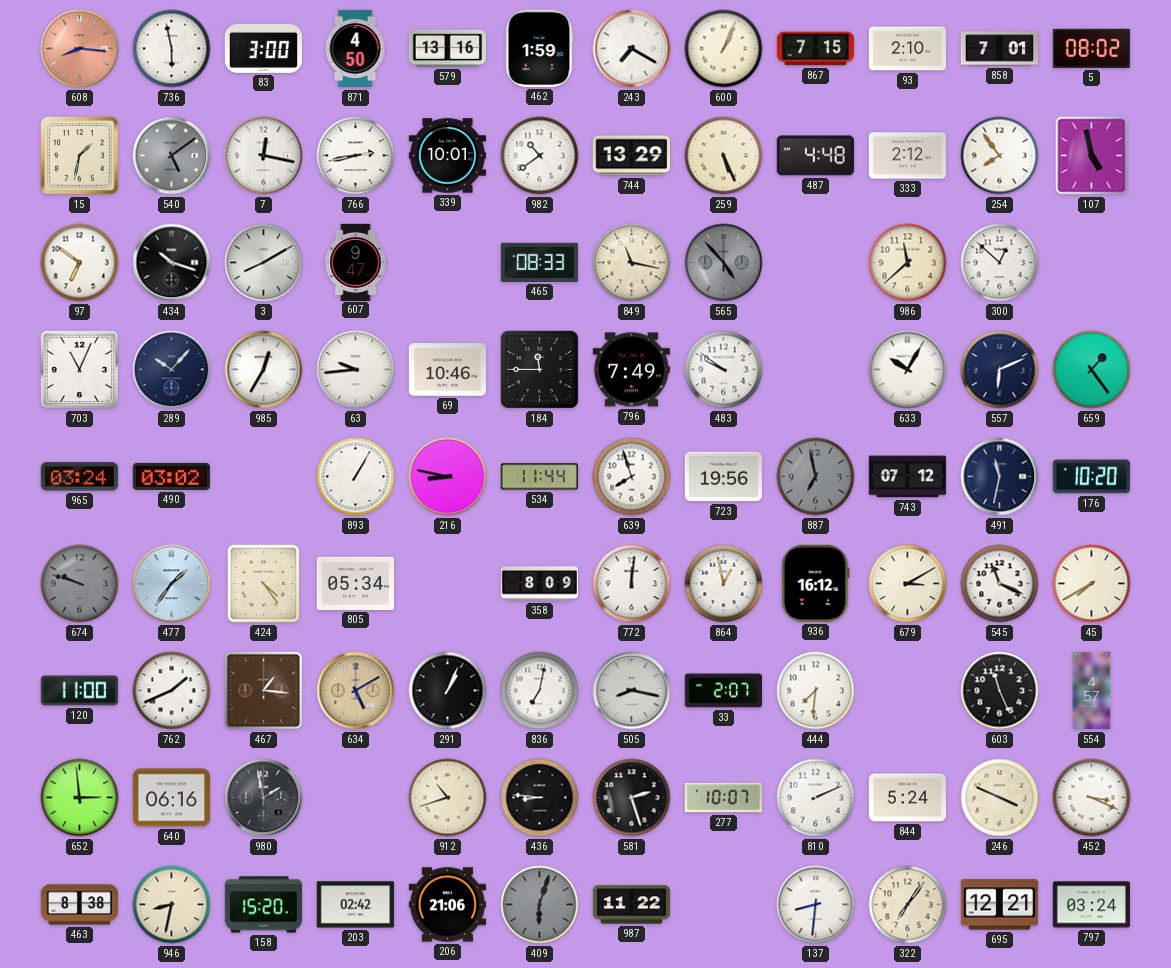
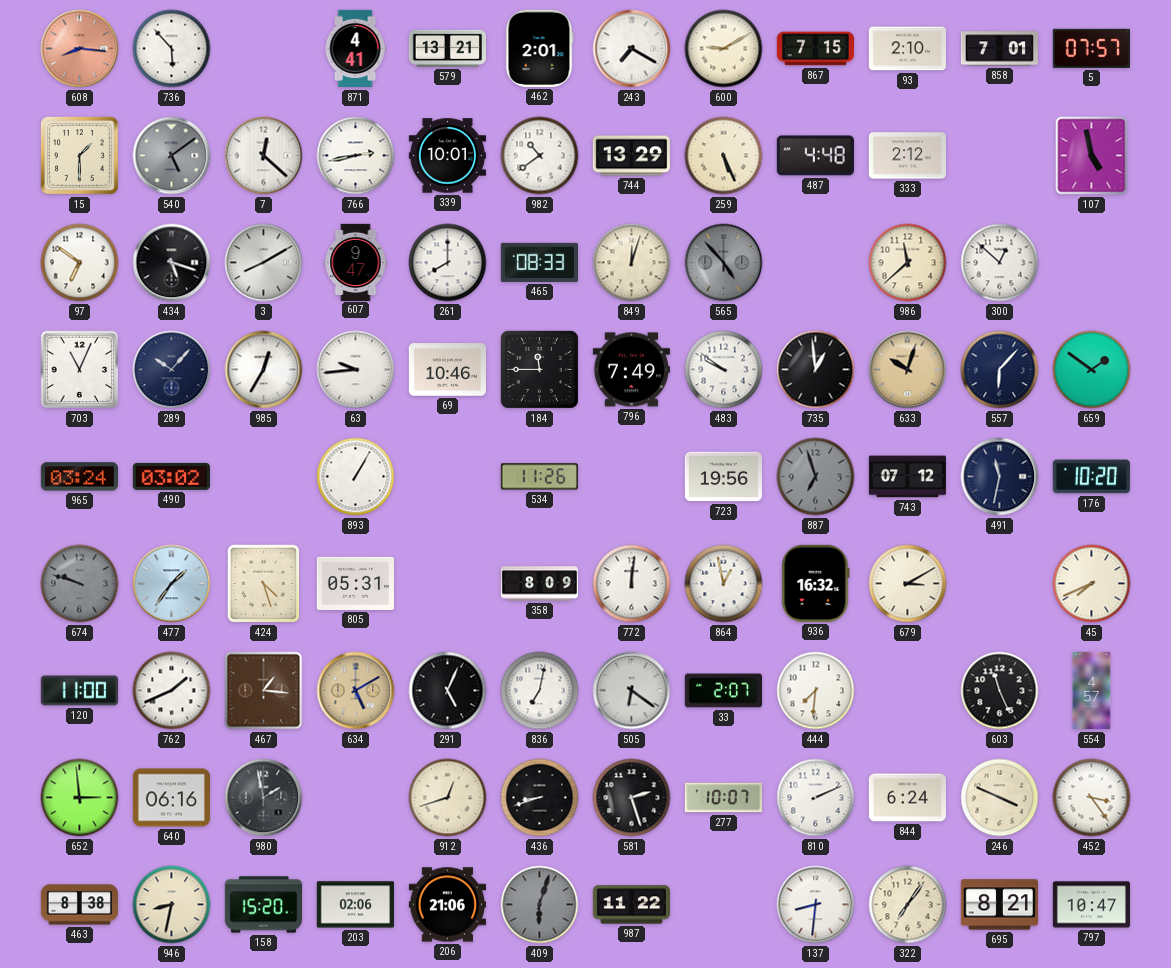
736: 5:58 -> 5:53 (172, 49)
83: 3:00 -> none (263, 48)
871: 4:50 -> 4:41 (355, 49)
579: 13:16 -> 13:21 (447, 48)
462: 1:59 -> 2:01 (539, 48)
600: 1:04 -> 9:10 (724, 49)
5: 08:02 -> 07:57 (1091, 48)
15: 1:32 -> 1:30 (79, 155)
7: 12:17 -> 12:22 (264, 156)
254: 7:54 -> none (1000, 156)
434: 10:18 -> 5:18 (172, 263)
261: none -> 8:00 (448, 263)
849: 11:17 -> 12:03 (632, 263)
735: none -> 12:59 (816, 370)
633: 10:05 -> 10:03 (908, 370)
633 dial: white -> champagne (908, 370)
557: 6:11 -> 6:07 (1000, 370)
659: 1:24 -> 1:51 (1092, 370)
216: 8:47 -> none (448, 477)
534: 11:44 -> 11:26 (539, 477)
639: 7:57 -> none (632, 477)
887: 6:58 -> 6:57 (816, 477)
424: 4:24 -> 4:27 (264, 584)
805: 05:34 -> 05:31 (355, 583)
936: 16:12 -> 16:32 (816, 583)
545: 11:19 -> none (1000, 584)
45: 7:40 -> 7:41 (1092, 584)
291: 1:04 -> 5:04 (448, 691)
505: 8:17 -> 6:21 (632, 691)
912: 10:42 -> 12:42 (448, 798)
436: 8:46 -> 8:42 (540, 798)
844: 5:24 -> 6:24 (907, 798)
452: 3:19 -> 3:24 (1092, 798)
203: 02:42 -> 02:06 (355, 905)
695: 12:21 -> 8:21 (999, 905)
797: 03:24 -> 10:47 (1091, 905)
